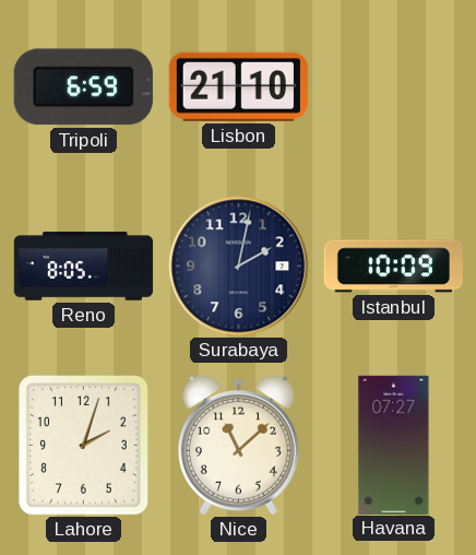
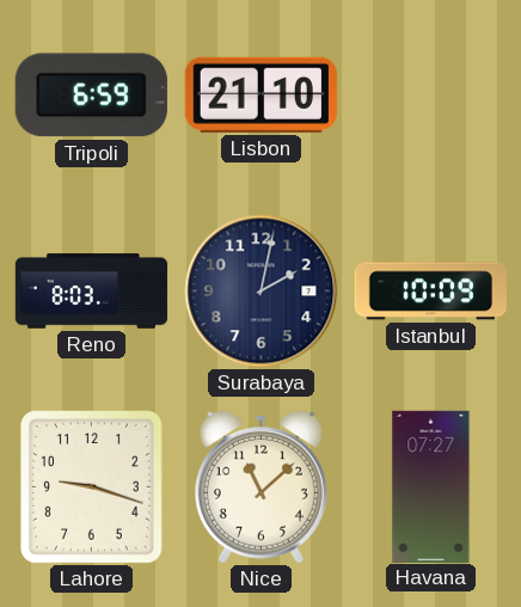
Reno: 8:05 -> 8:03 (92, 292)
Lahore: 2:03 -> 9:18 (92, 488)
